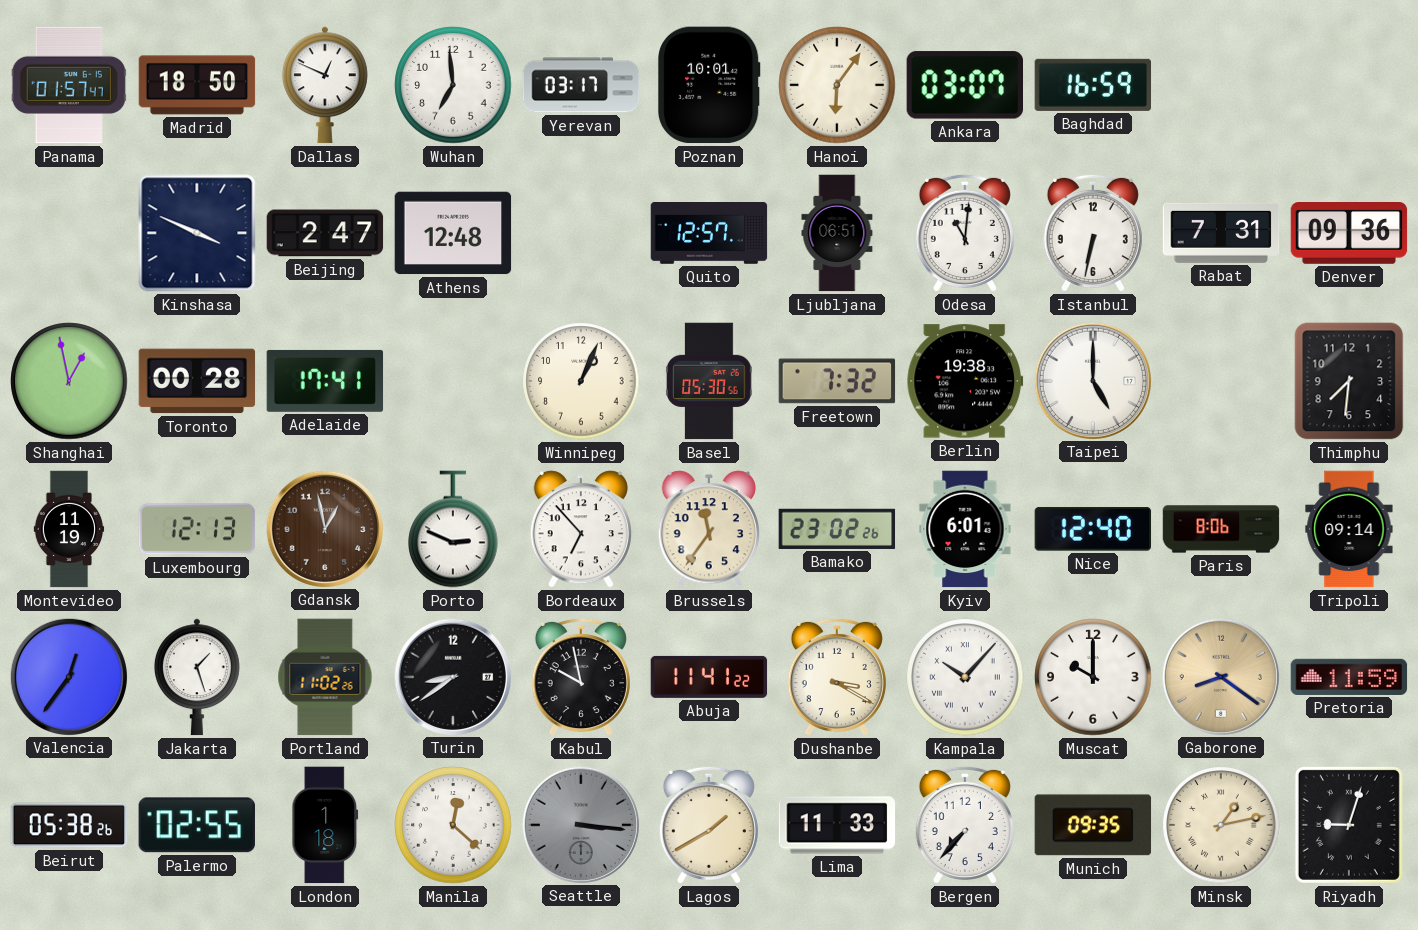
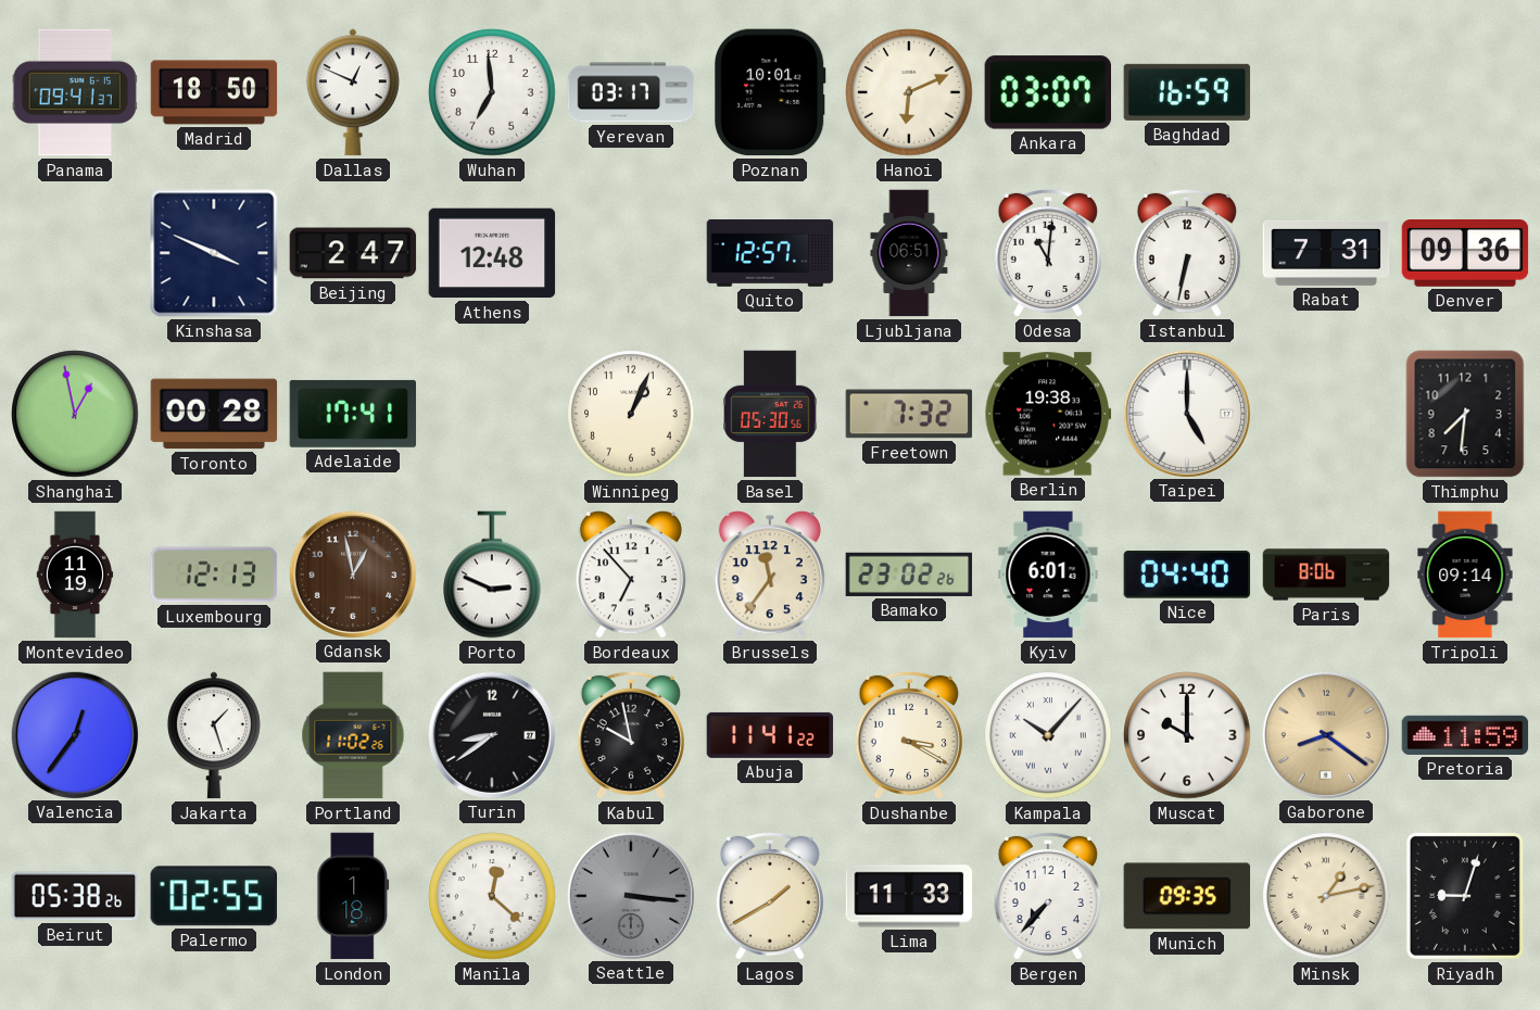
Panama: 01:57 -> 09:41 (75, 92)
Hanoi: 6:06 -> 6:11 (909, 92)
Nice: 12:40 -> 04:40 (1187, 575)
